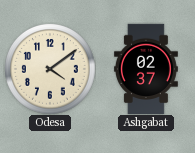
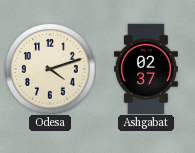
Odesa: 4:09 -> 4:12 (50, 69)
